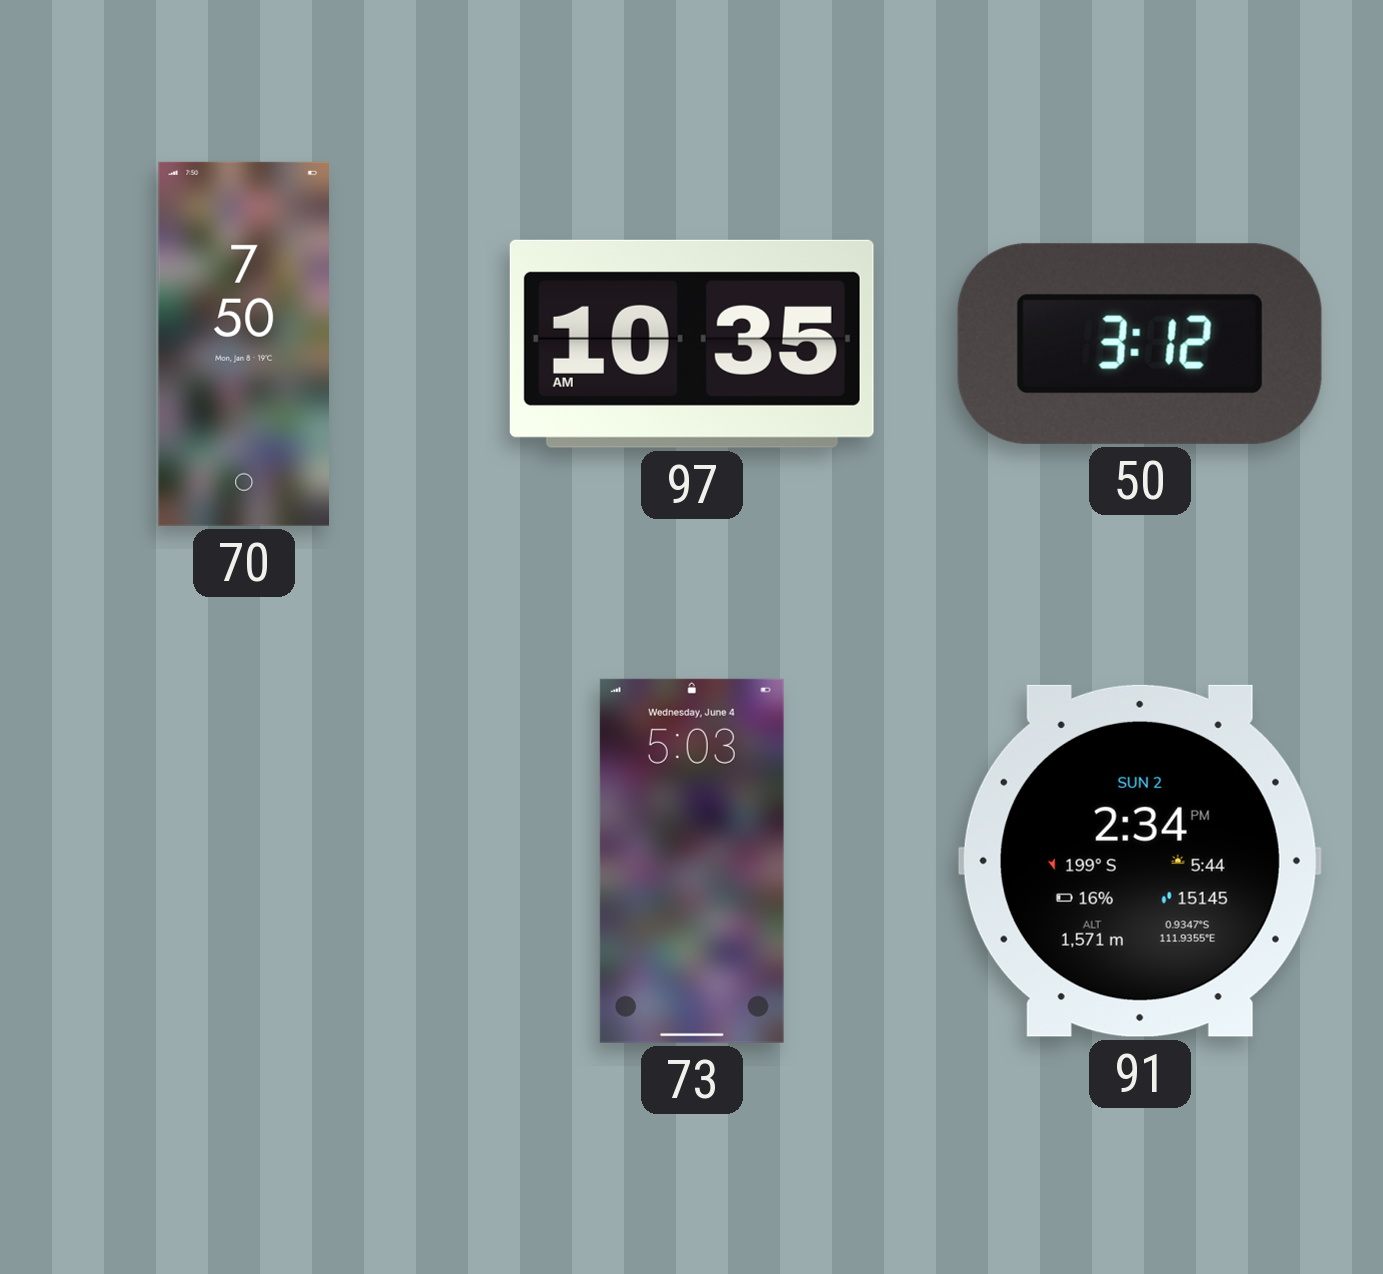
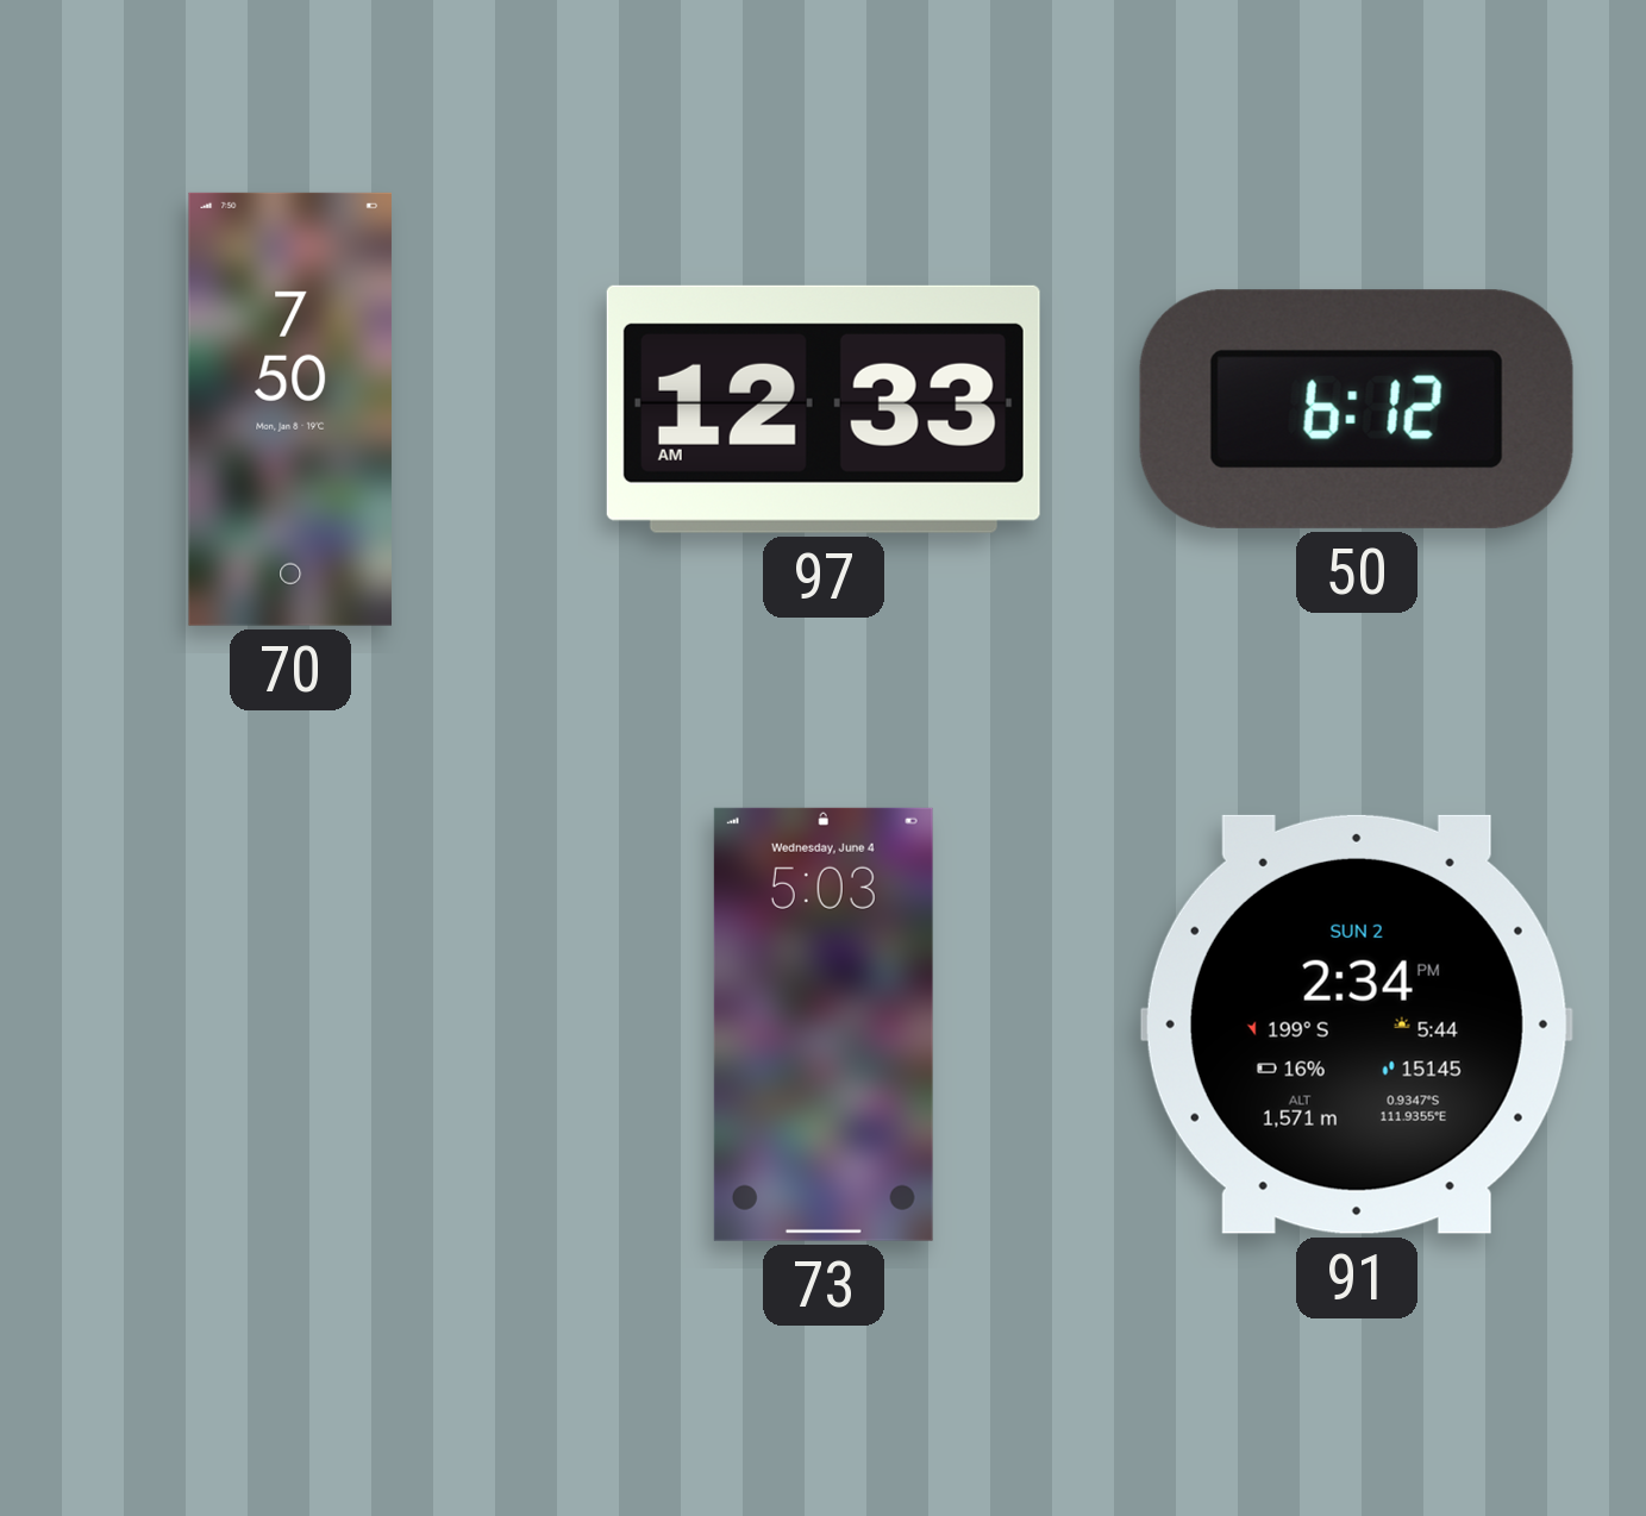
97: 10:35 -> 12:33 (824, 409)
50: 3:12 -> 6:12 (1357, 409)
